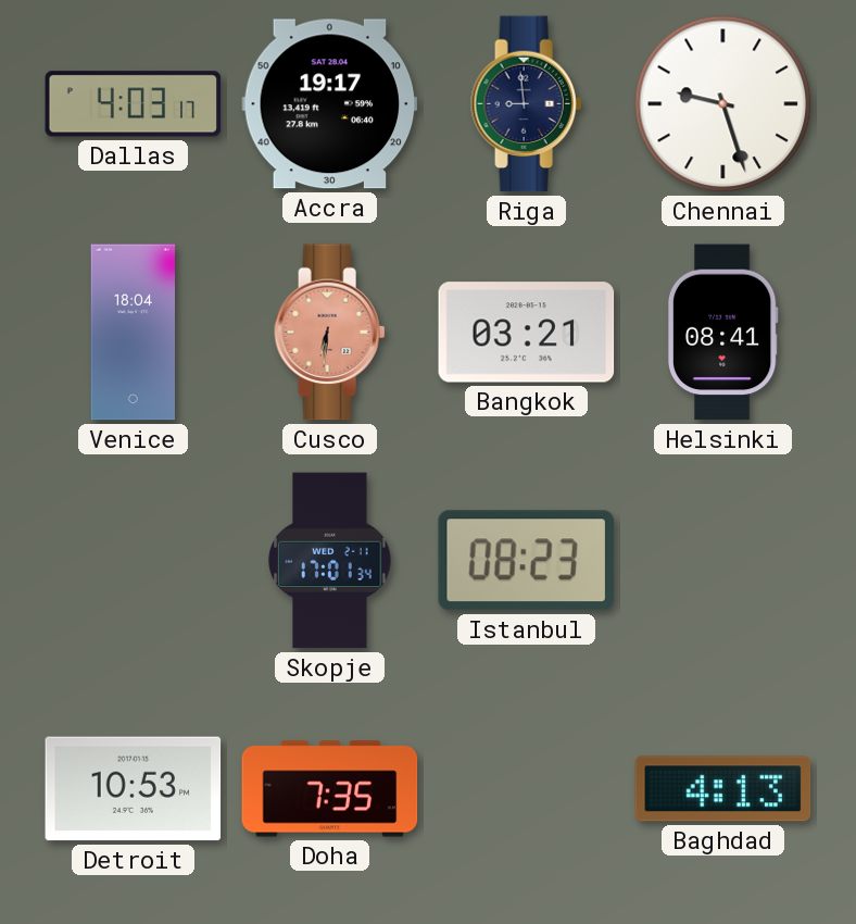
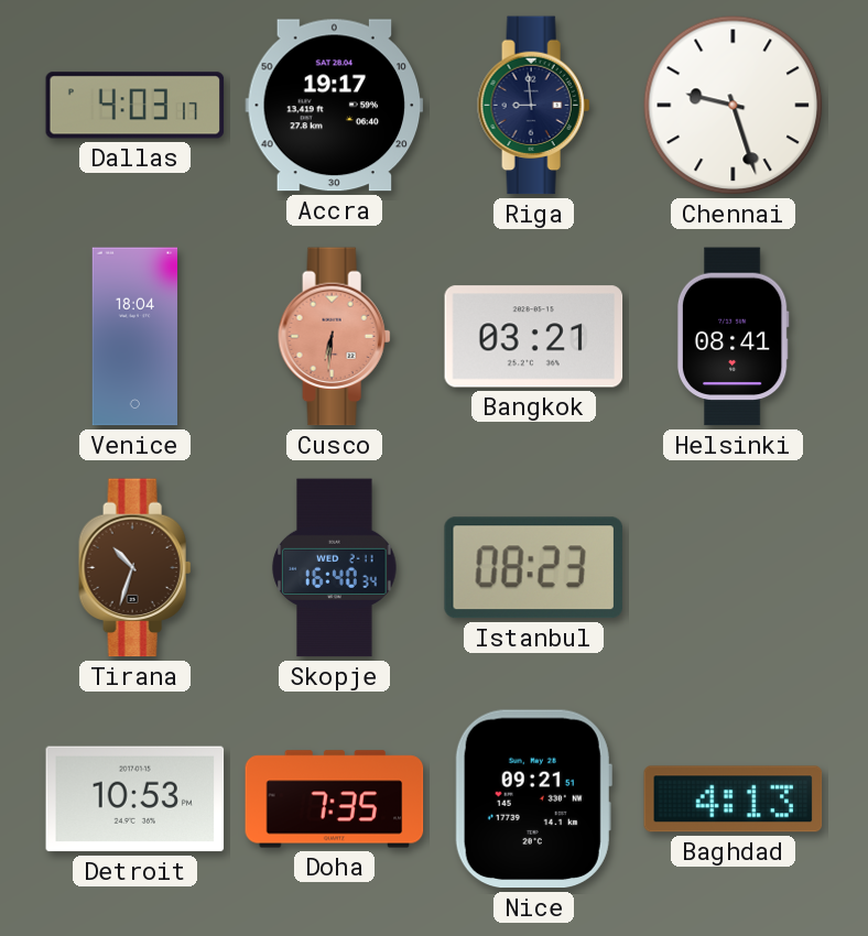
Tirana: none -> 10:33 (135, 568)
Skopje: 17:01 -> 16:40 (335, 568)
Nice: none -> 09:21 (533, 799)
